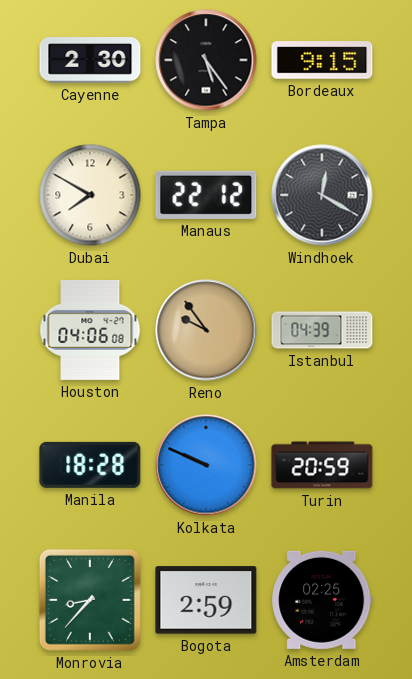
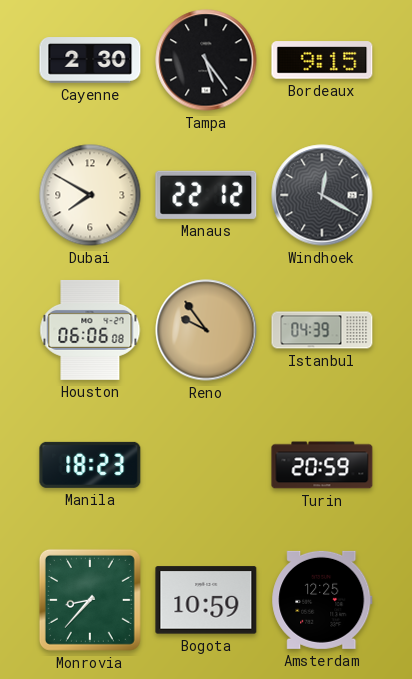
Houston: 04:06 -> 06:06 (90, 330)
Manila: 18:28 -> 18:23 (90, 465)
Kolkata: 9:49 -> none (206, 465)
Bogota: 2:59 -> 10:59 (206, 600)
Amsterdam: 02:25 -> 12:25 (322, 600)
